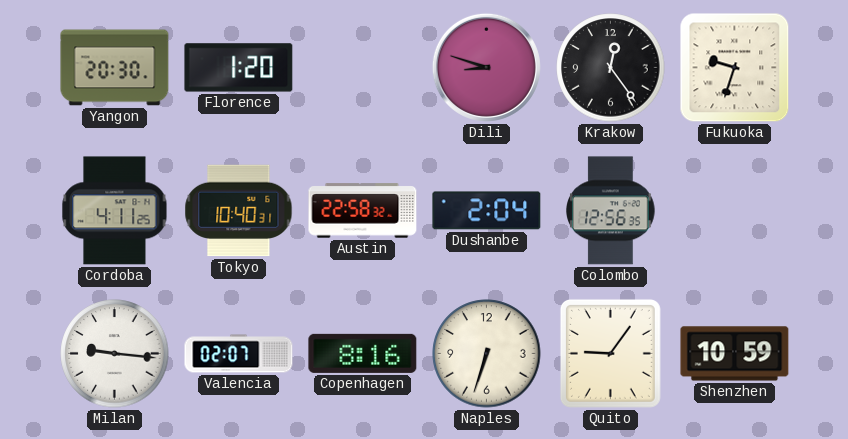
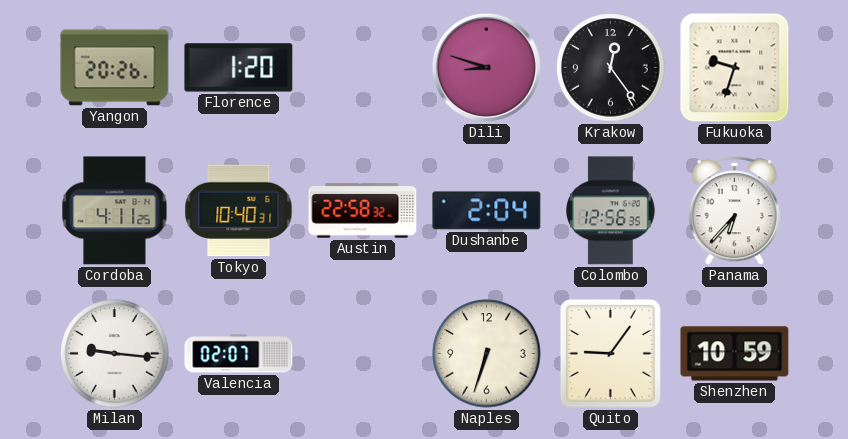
Yangon: 20:30 -> 20:26 (115, 68)
Panama: none -> 6:37 (734, 211)
Copenhagen: 8:16 -> none (363, 353)
